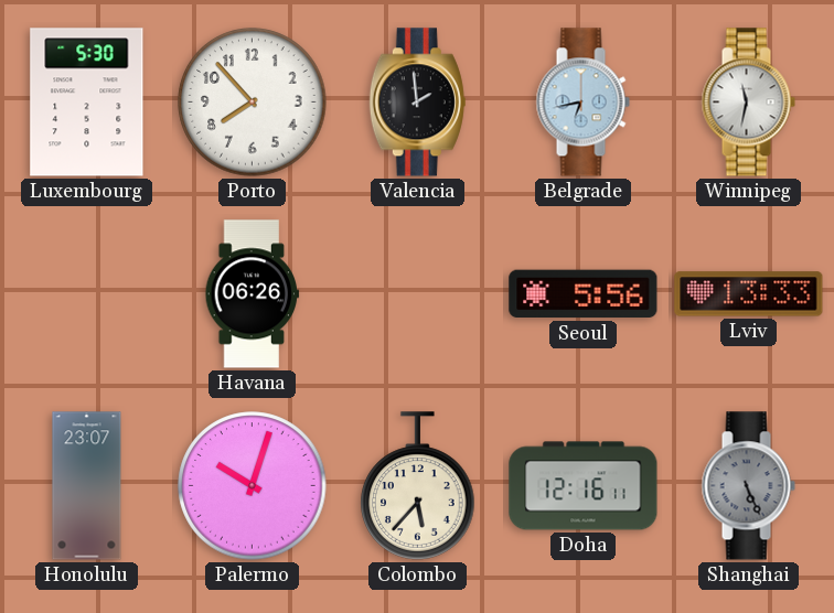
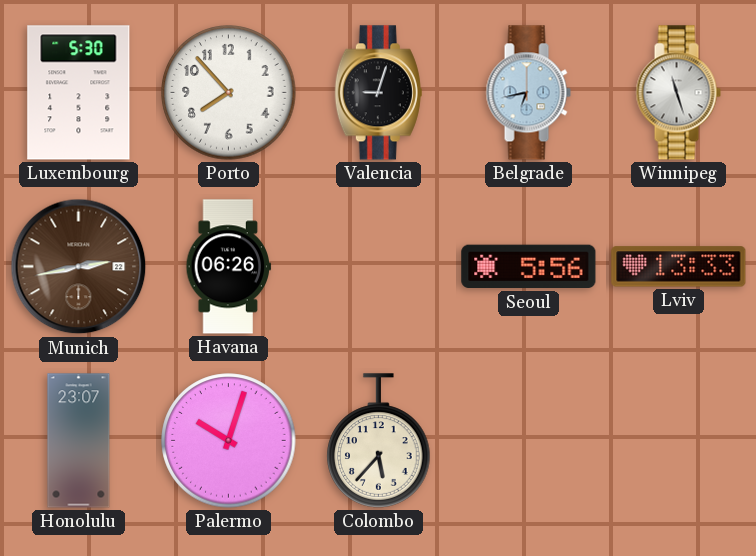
Valencia: 1:59 -> 9:03 (378, 93)
Winnipeg: 11:32 -> 11:27 (678, 93)
Munich: none -> 2:43 (79, 267)
Doha: 12:16 -> none (584, 486)
Shanghai: 5:26 -> none (748, 486)
